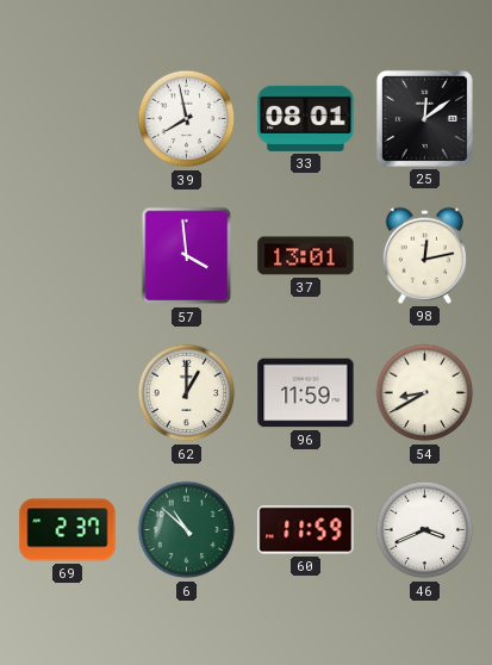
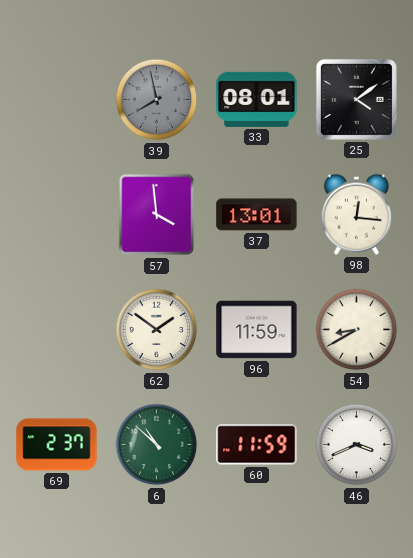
39 dial: white -> grey (157, 100)
25: 12:09 -> 4:09 (356, 99)
98: 12:13 -> 12:16 (356, 214)
62: 1:00 -> 1:51 (157, 330)
